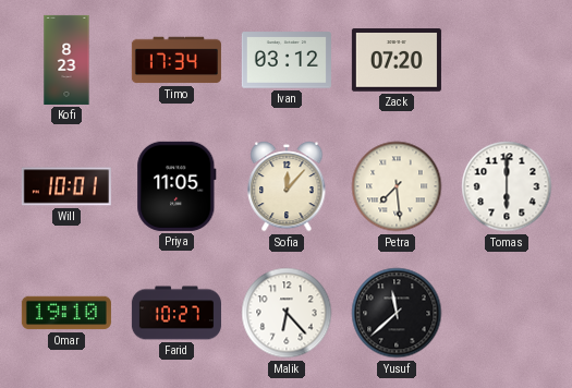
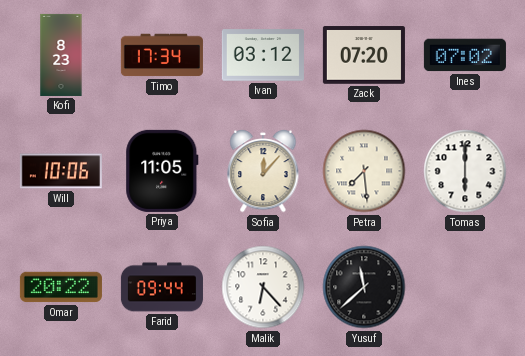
Ines: none -> 07:02 (465, 55)
Will: 10:01 -> 10:06 (61, 171)
Omar: 19:10 -> 20:22 (61, 287)
Farid: 10:27 -> 09:44 (162, 287)
